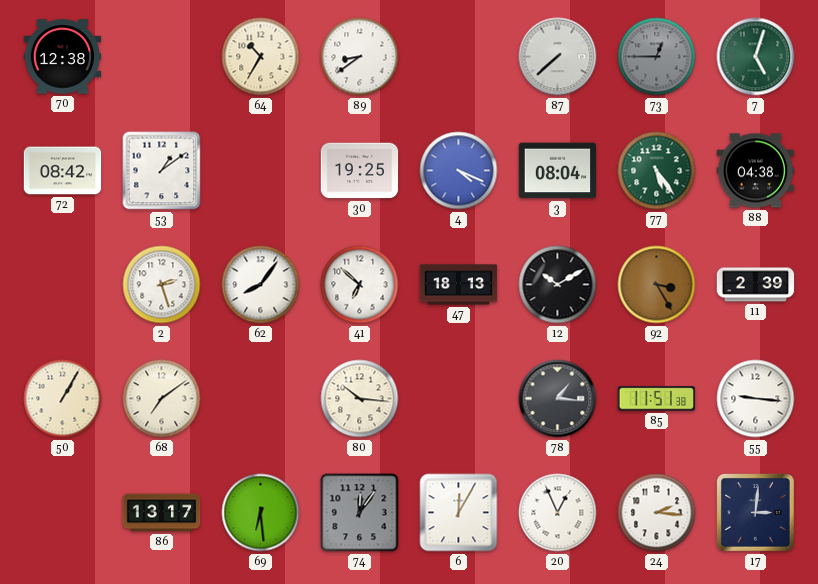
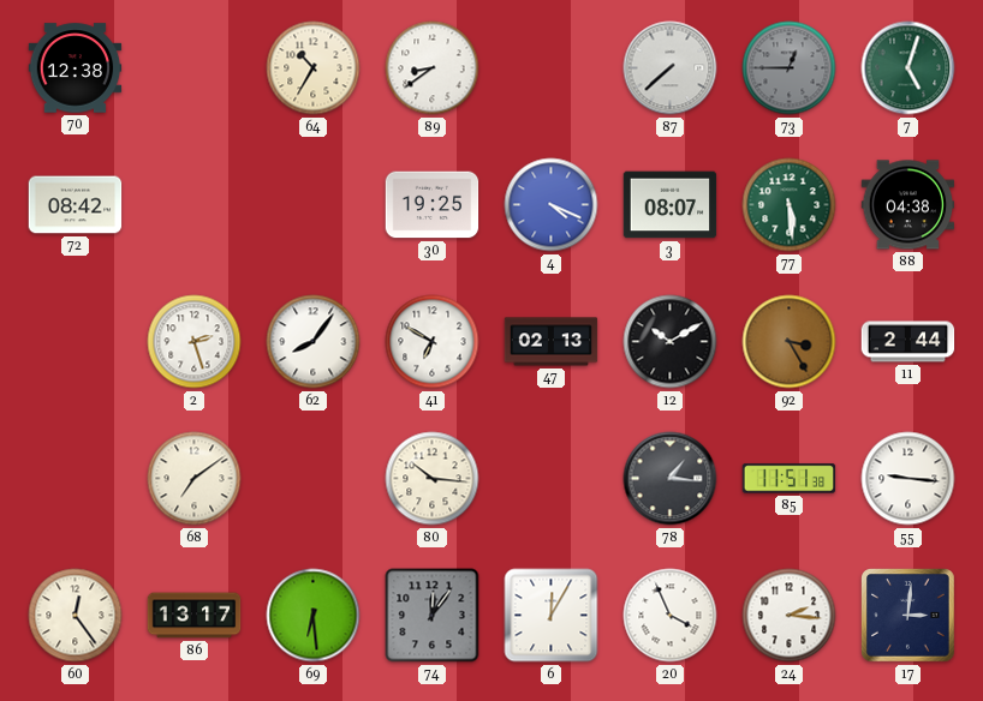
53: 1:09 -> none (162, 171)
3: 08:04 -> 08:07 (671, 205)
77: 5:24 -> 5:29 (790, 205)
41: 6:52 -> 6:50 (433, 342)
47: 18:13 -> 02:13 (552, 342)
11: 2:39 -> 2:44 (908, 342)
50: 1:05 -> none (63, 399)
60: none -> 12:24 (76, 616)
20: 12:56 -> 3:56 (671, 616)
